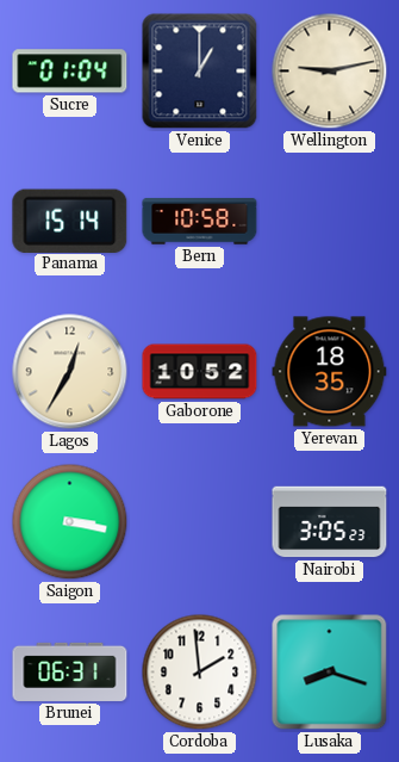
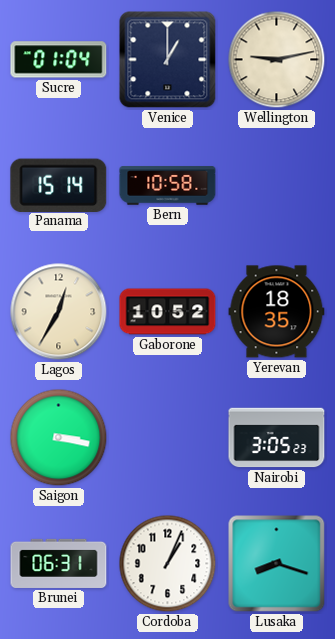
Cordoba: 1:59 -> 1:04 (168, 564)
